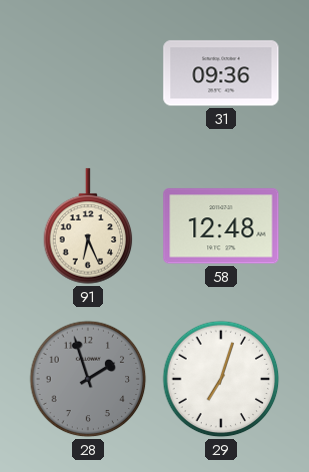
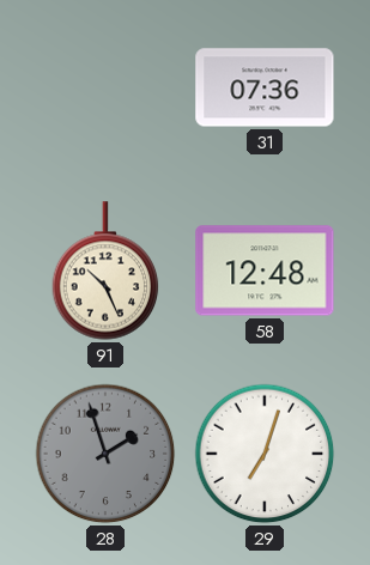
31: 09:36 -> 07:36 (265, 87)
91: 6:26 -> 10:26 (105, 271)
